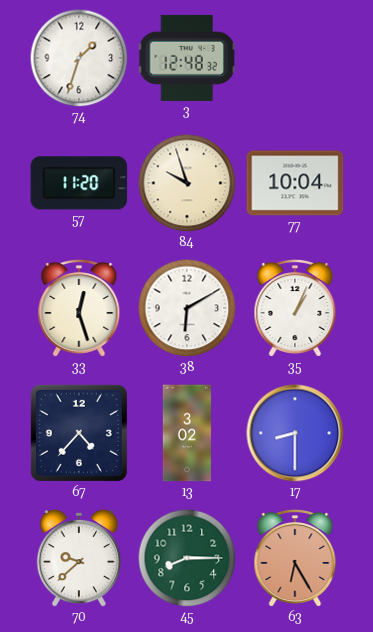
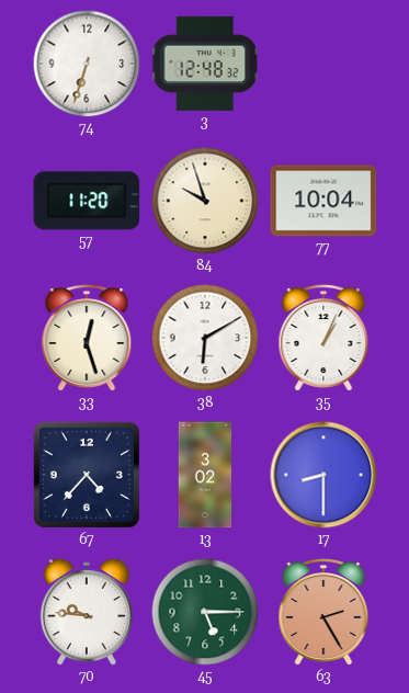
74: 1:33 -> 6:33 (87, 64)
70: 9:38 -> 9:46 (86, 612)
45: 8:15 -> 5:15 (205, 612)
63: 6:25 -> 2:25 (323, 613)
